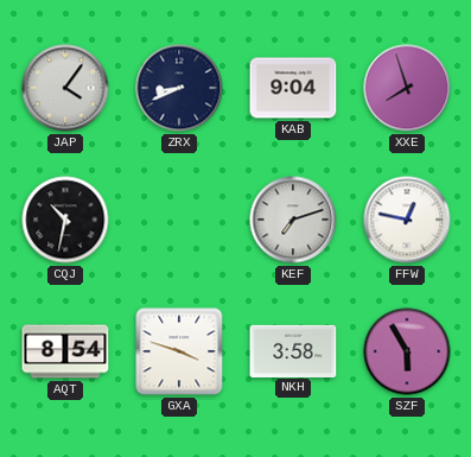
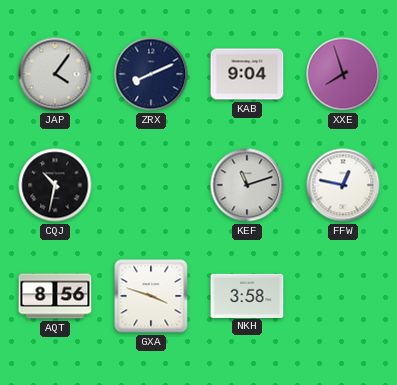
ZRX: 8:41 -> 8:11 (151, 74)
KEF: 7:12 -> 11:12 (247, 185)
AQT: 8:54 -> 8:56 (55, 296)
SZF: 5:55 -> none (407, 351)
